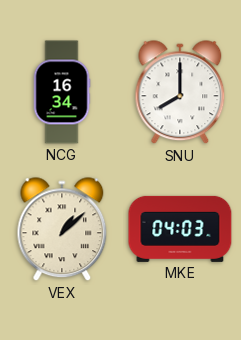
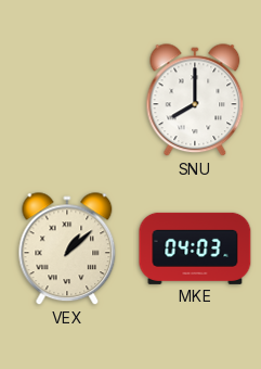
NCG: 16:34 -> none (62, 92)
